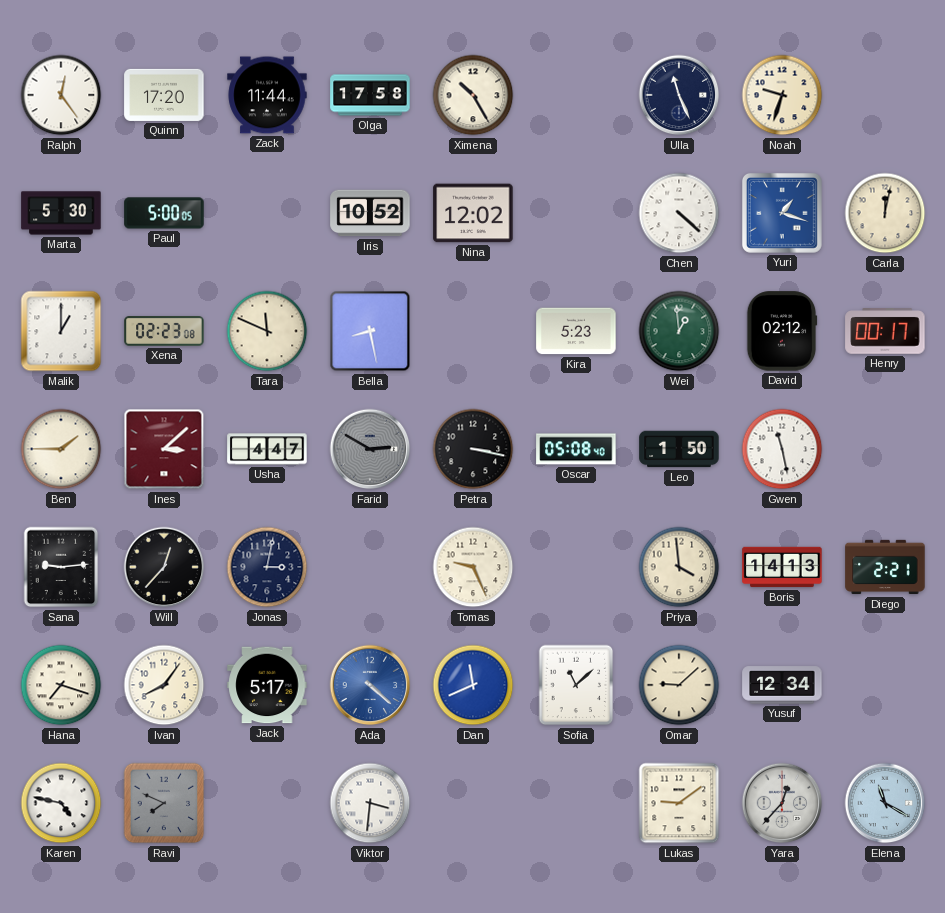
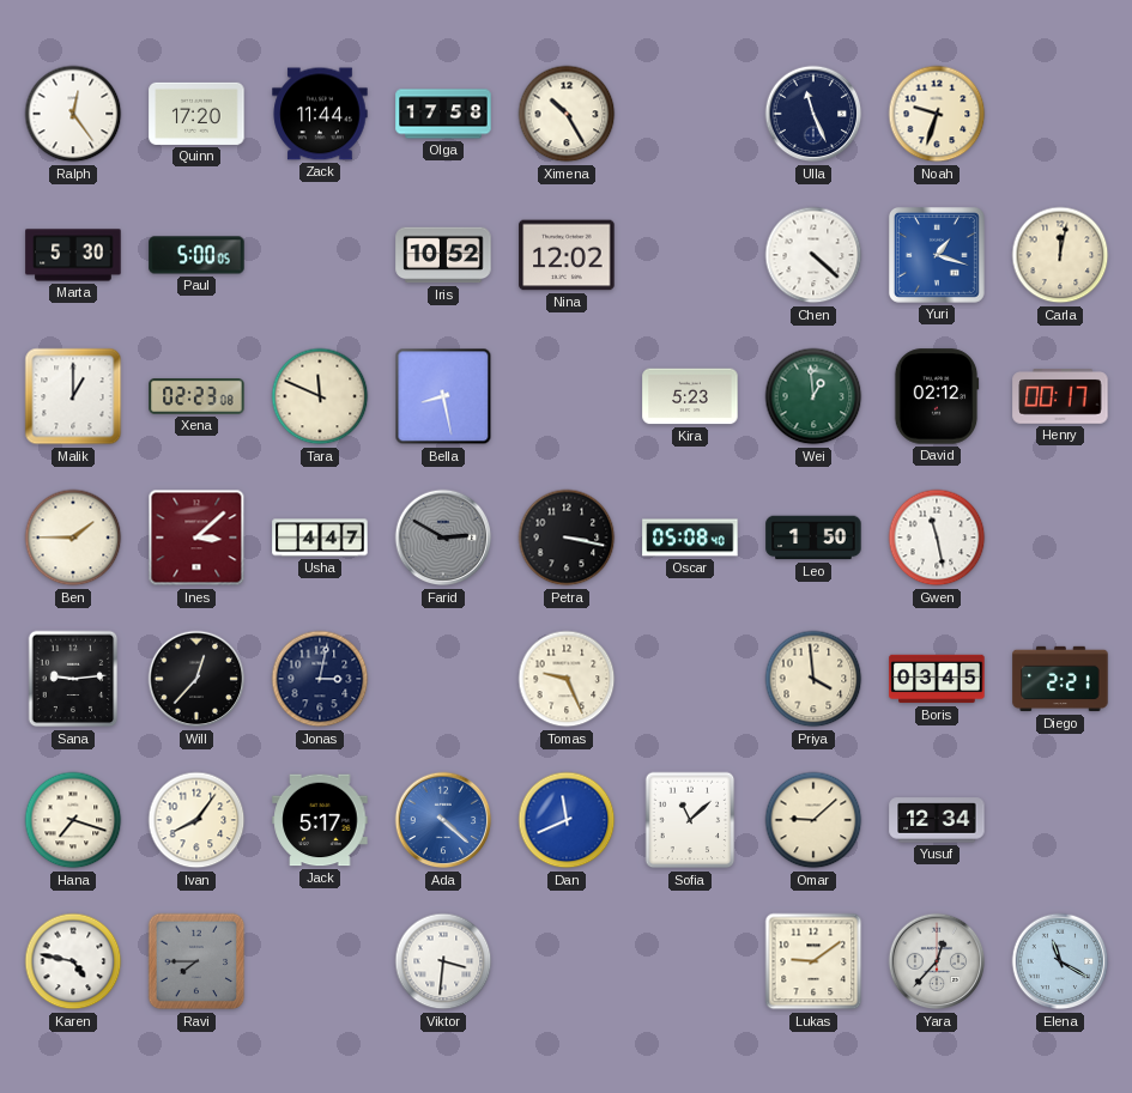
Boris: 14:13 -> 03:45 (937, 679)
Ravi: 7:49 -> 7:45 (196, 961)
